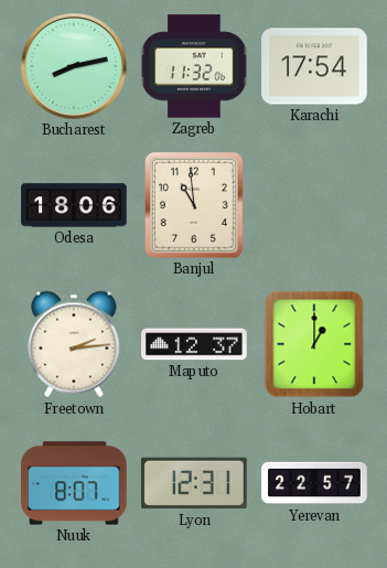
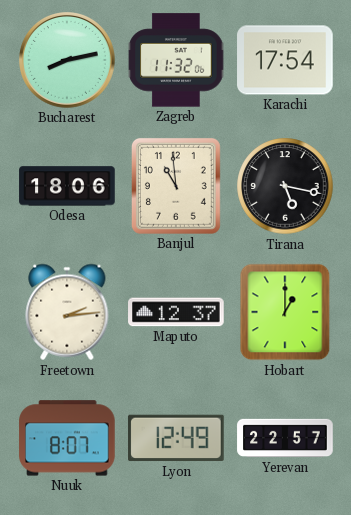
Tirana: none -> 5:17 (285, 186)
Lyon: 12:31 -> 12:49 (176, 438)
